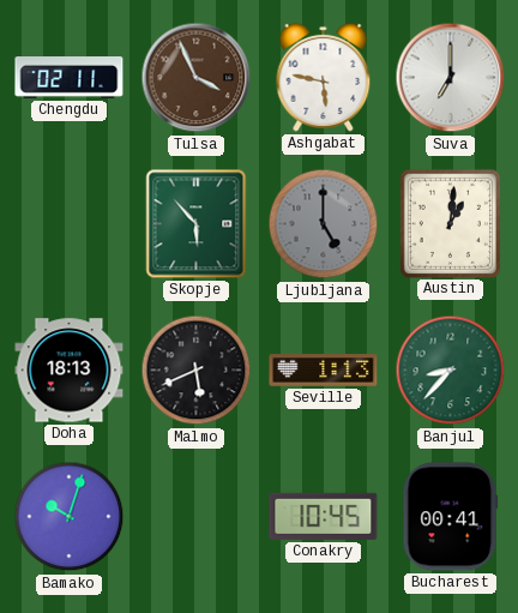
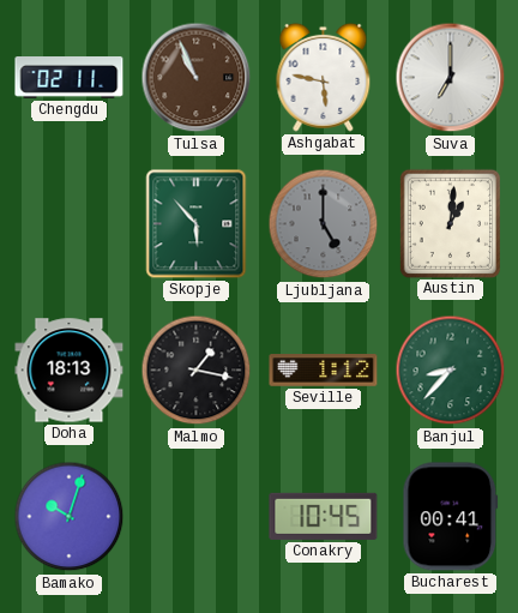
Tulsa: 3:56 -> 10:56 (197, 78)
Malmo: 5:41 -> 1:17 (197, 371)
Seville: 1:13 -> 1:12 (324, 371)
